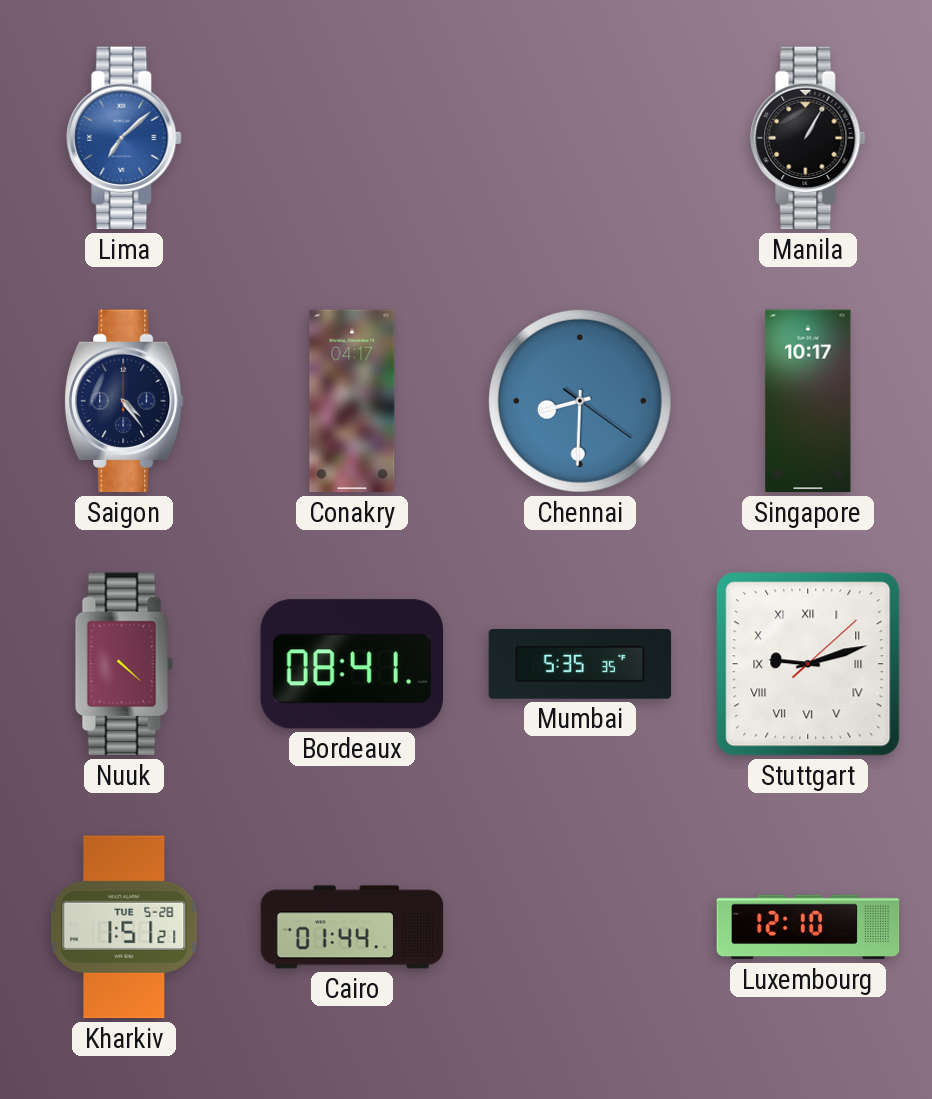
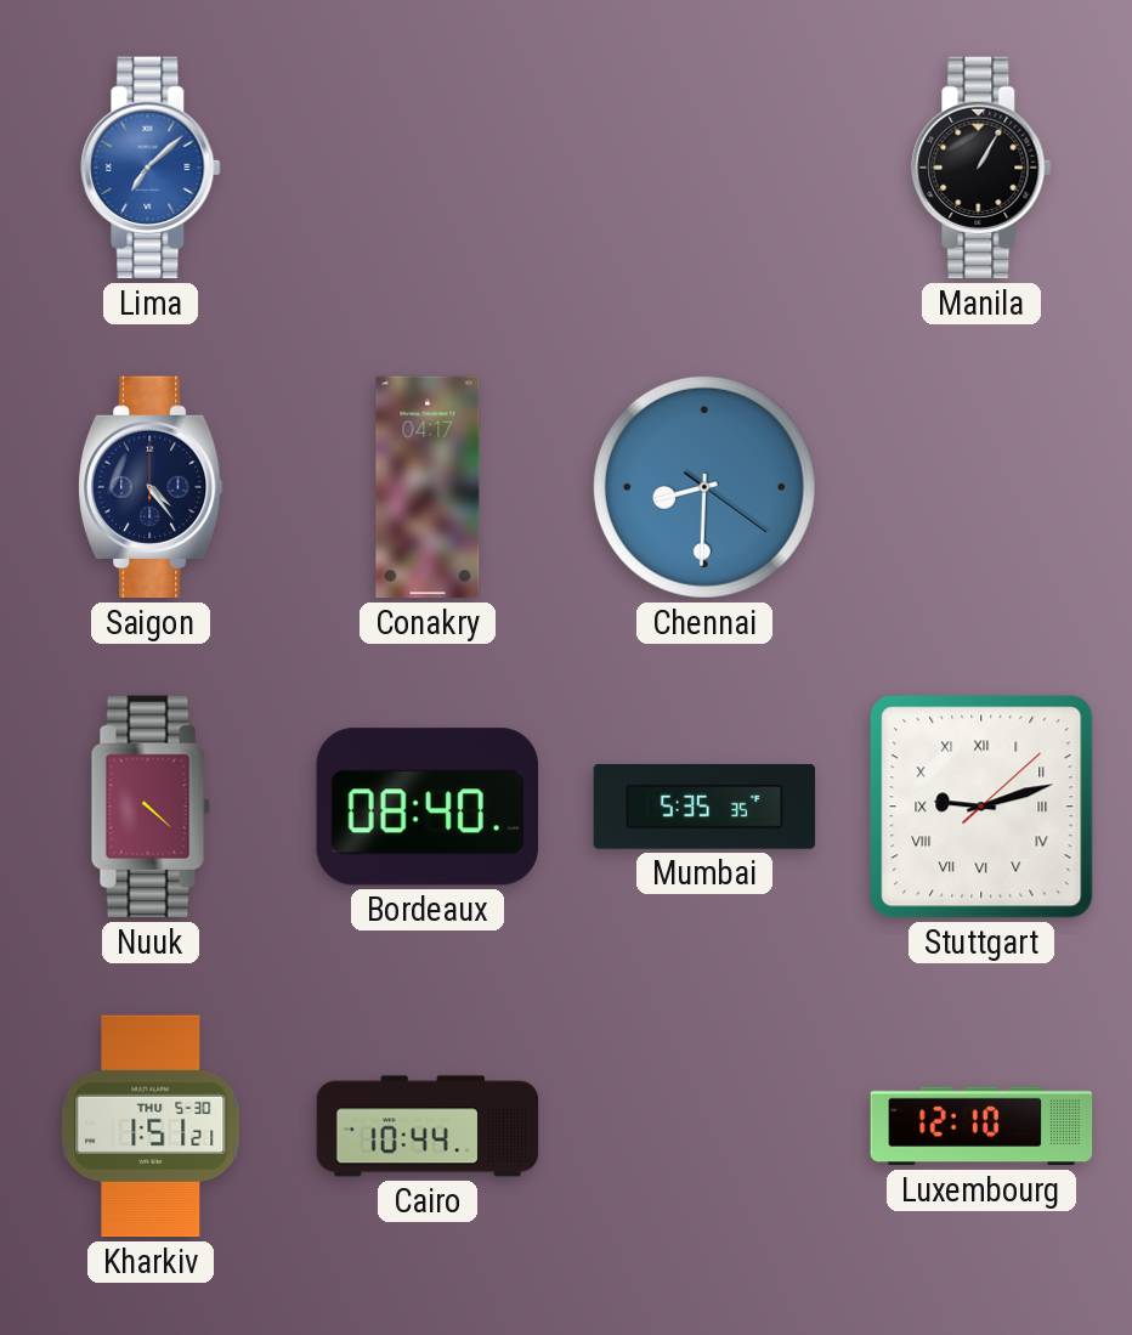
Singapore: 10:17 -> none (808, 401)
Bordeaux: 08:41 -> 08:40 (426, 807)
Kharkiv date: TUE 5-28 -> THU 5-30 (151, 1126)
Cairo: 01:44 -> 10:44 (428, 1126)
